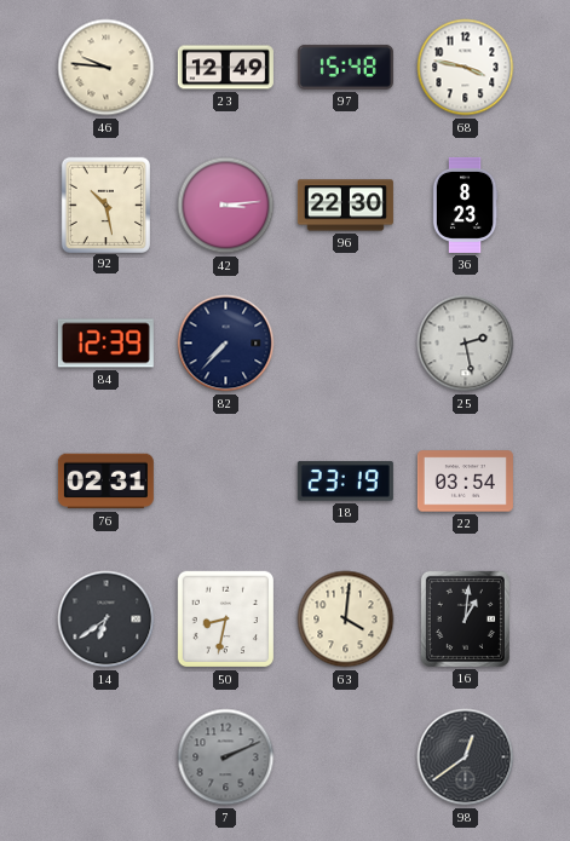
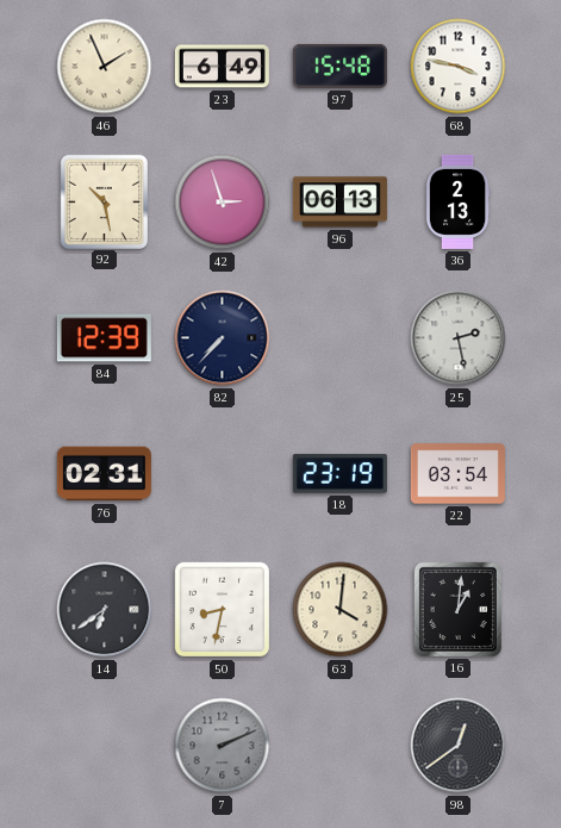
46: 9:46 -> 1:56 (105, 67)
23: 12:49 -> 6:49 (222, 67)
42: 3:14 -> 2:57 (223, 203)
96: 22:30 -> 06:13 (339, 203)
36: 8:23 -> 2:13 (457, 201)
